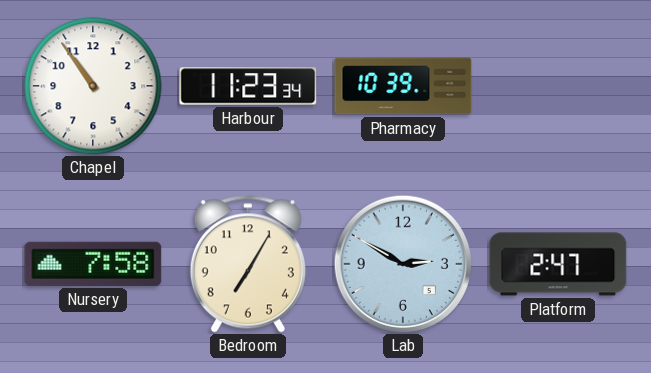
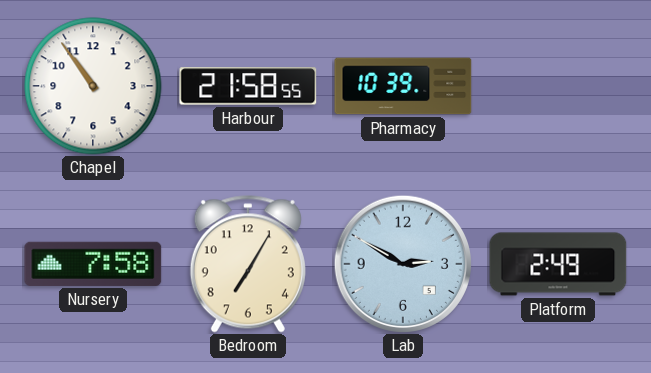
Harbour: 11:23 -> 21:58 (248, 86)
Platform: 2:47 -> 2:49 (558, 264)
